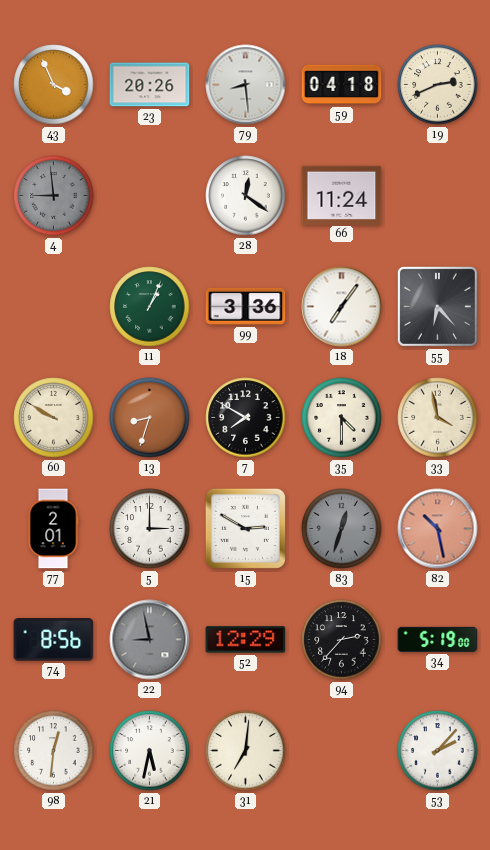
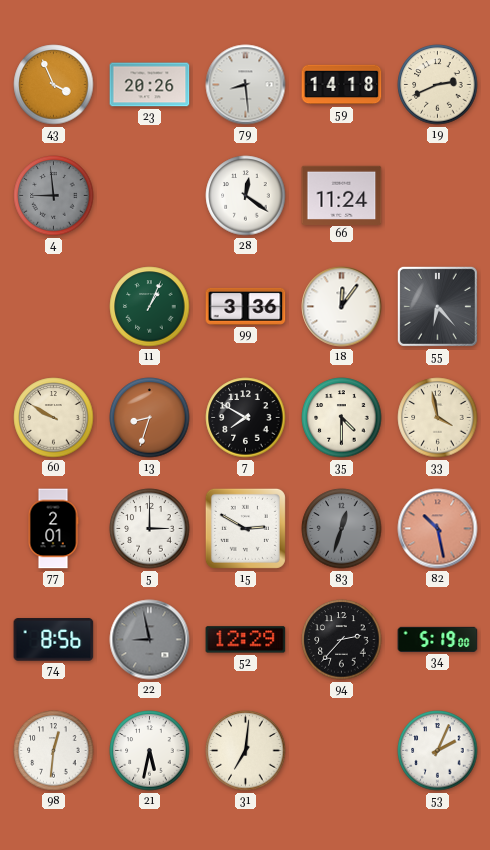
59: 04:18 -> 14:18 (342, 85)
18: 7:06 -> 12:06 (342, 307)
53: 2:07 -> 2:04 (438, 751)
